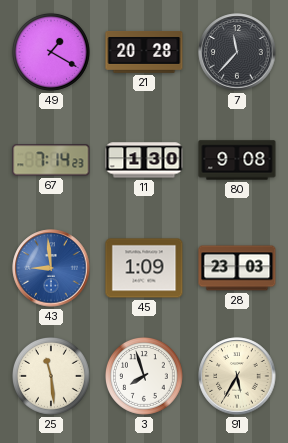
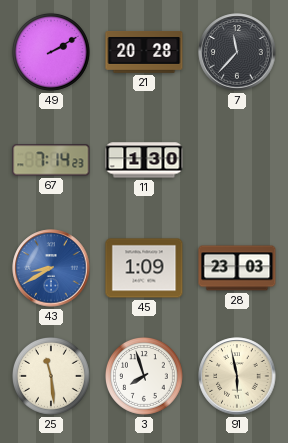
49: 1:20 -> 2:10 (51, 52)
80: 9:08 -> none (237, 160)
43: 8:59 -> 8:40 (51, 268)
91: 5:35 -> 5:58 (237, 376)
